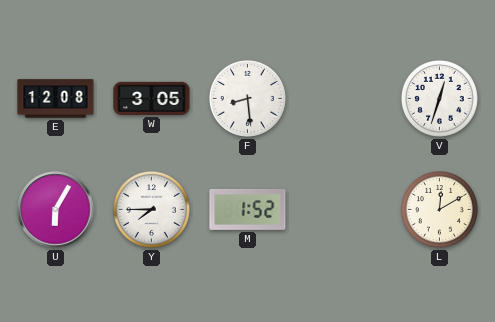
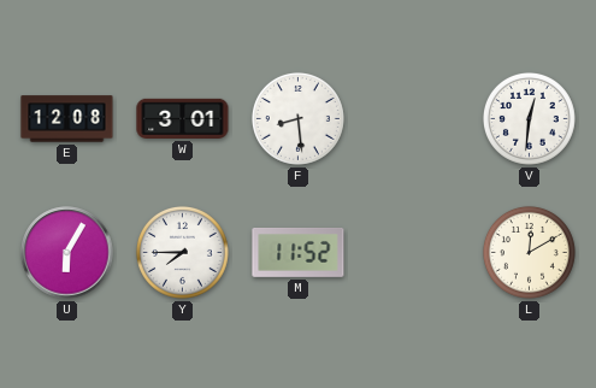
W: 3:05 -> 3:01 (183, 118)
V: 12:33 -> 12:31 (529, 118)
M: 1:52 -> 11:52 (299, 253)
